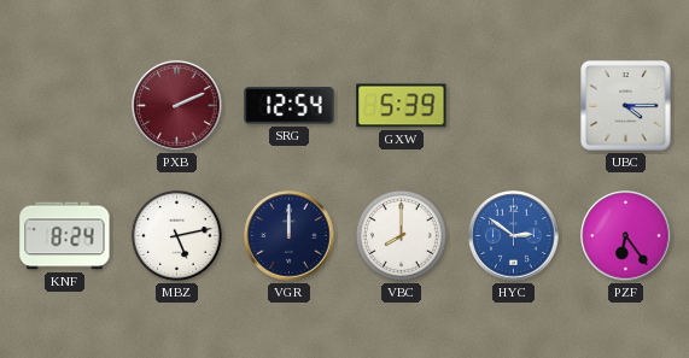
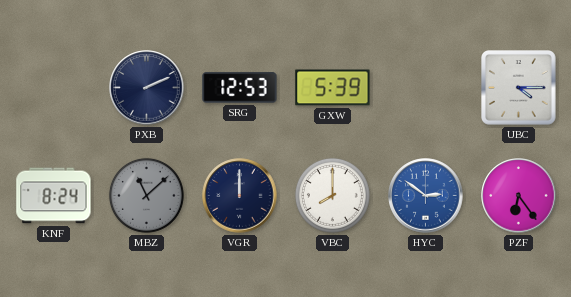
PXB dial: burgundy -> navy (147, 88)
SRG: 12:54 -> 12:53 (240, 88)
MBZ: 5:13 -> 11:08 (146, 195)
MBZ dial: white -> grey (146, 195)
